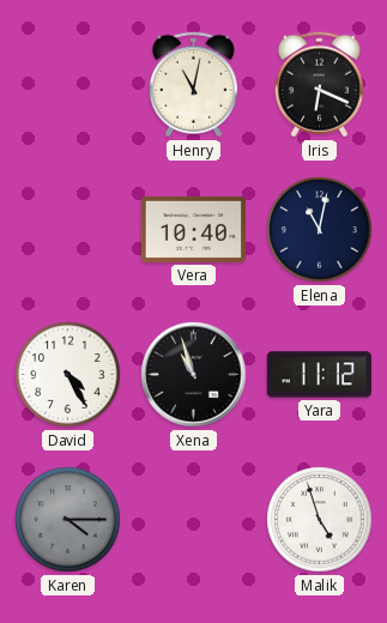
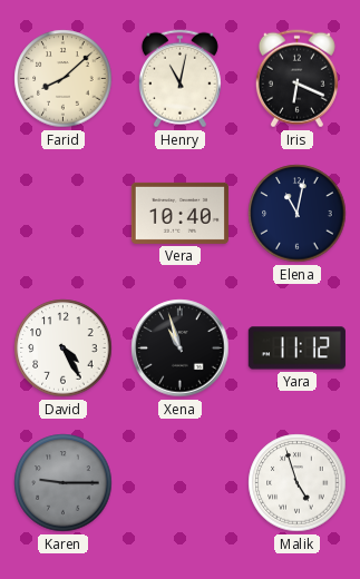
Farid: none -> 8:08 (64, 79)
Karen: 4:15 -> 9:15 (64, 483)
